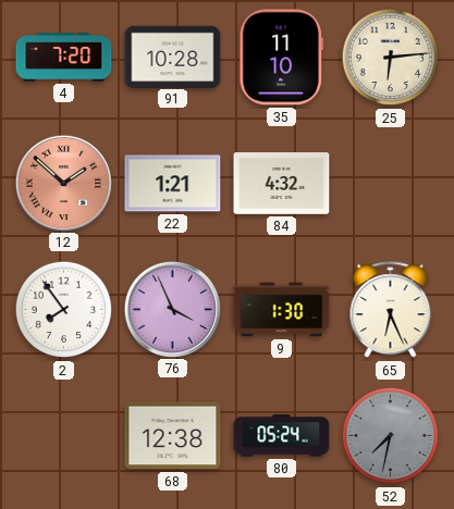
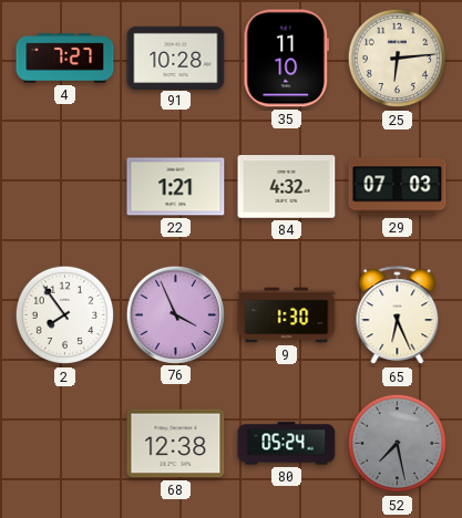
4: 7:20 -> 7:27 (65, 59)
12: 1:52 -> none (63, 183)
29: none -> 07:03 (398, 187)
52: 7:32 -> 7:28 (398, 444)
